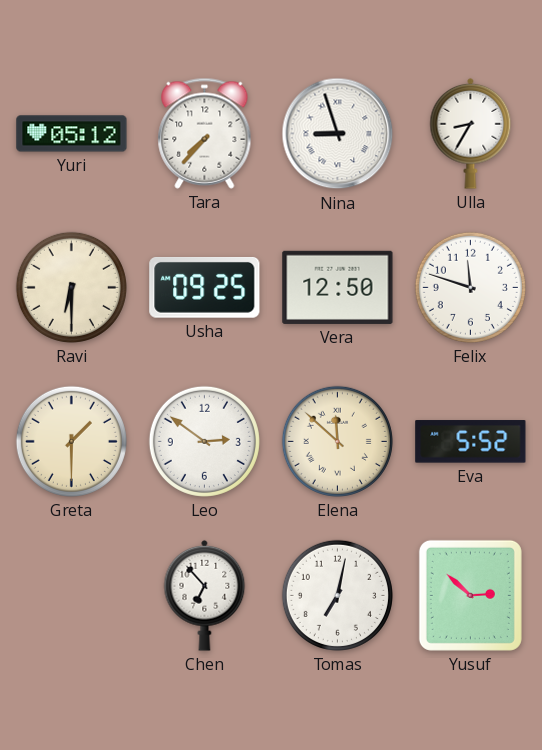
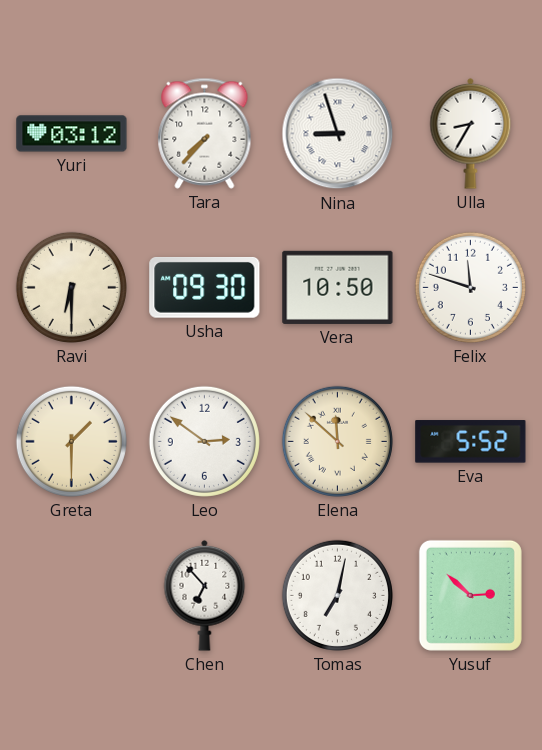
Yuri: 05:12 -> 03:12 (72, 134)
Usha: 09:25 -> 09:30 (205, 287)
Vera: 12:50 -> 10:50 (338, 287)
